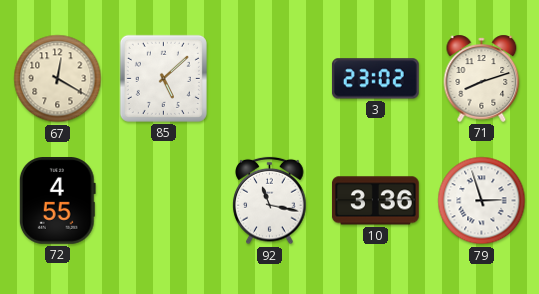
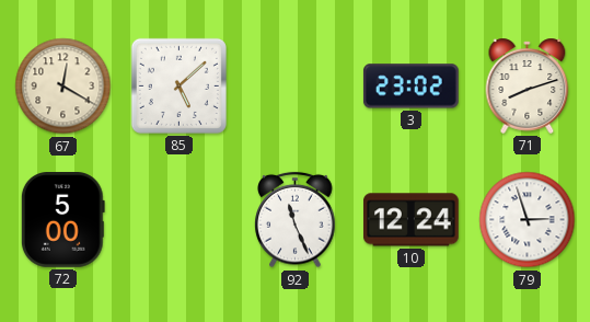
72: 4:55 -> 5:00 (62, 220)
92: 11:17 -> 11:26 (296, 220)
10: 3:36 -> 12:24 (412, 220)
